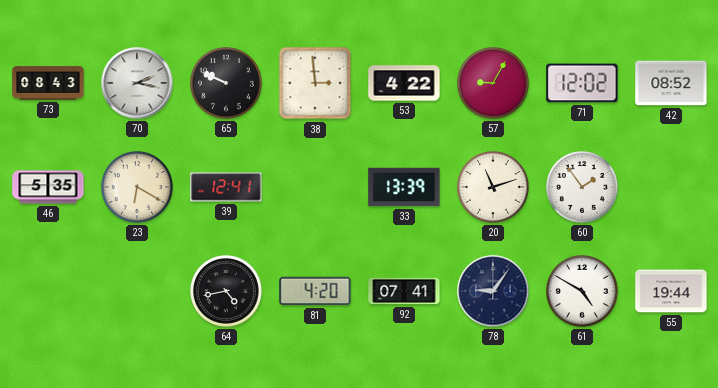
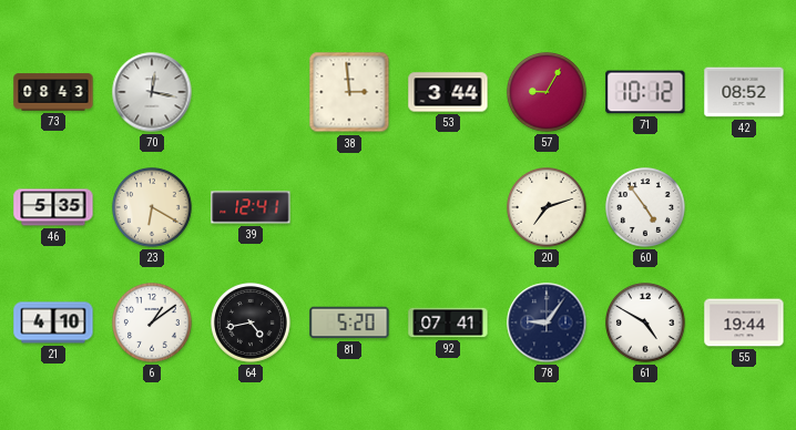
70: 2:17 -> 12:17 (152, 92)
65: 9:49 -> none (227, 84)
53: 4:22 -> 3:44 (448, 92)
71: 12:02 -> 10:12 (645, 92)
33: 13:39 -> none (404, 187)
20: 11:12 -> 7:12 (548, 208)
60: 1:54 -> 4:54 (646, 208)
21: none -> 4:10 (53, 322)
6: none -> 1:09 (153, 324)
81: 4:20 -> 5:20 (349, 322)
